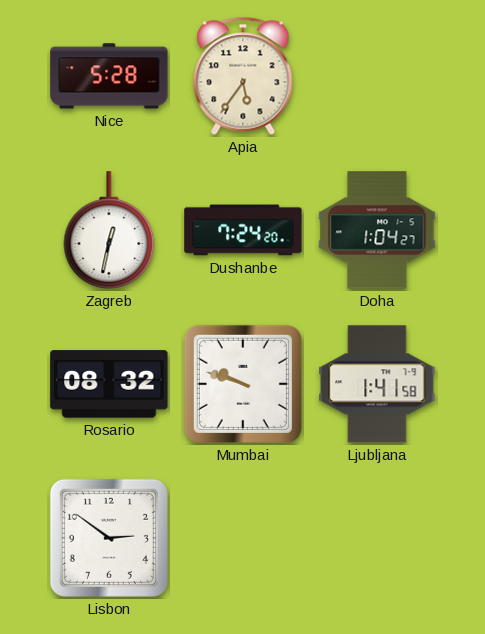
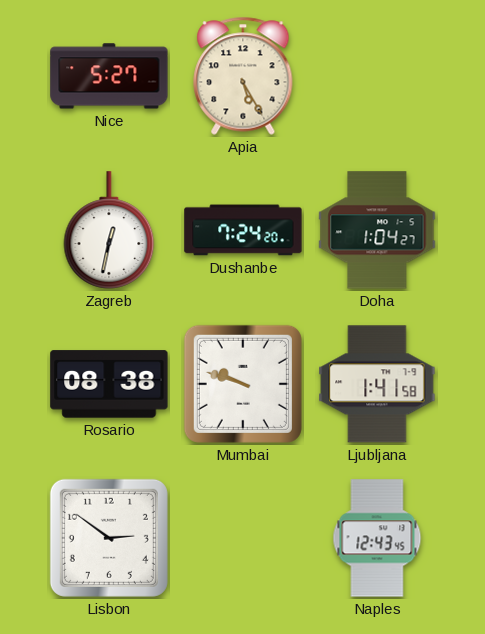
Nice: 5:28 -> 5:27 (109, 76)
Apia: 5:36 -> 5:25 (243, 76)
Rosario: 08:32 -> 08:38 (109, 384)
Naples: none -> 12:43 (377, 538)
